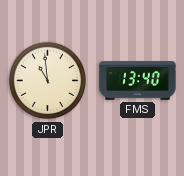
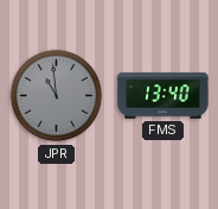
JPR dial: cream -> grey (57, 96)
